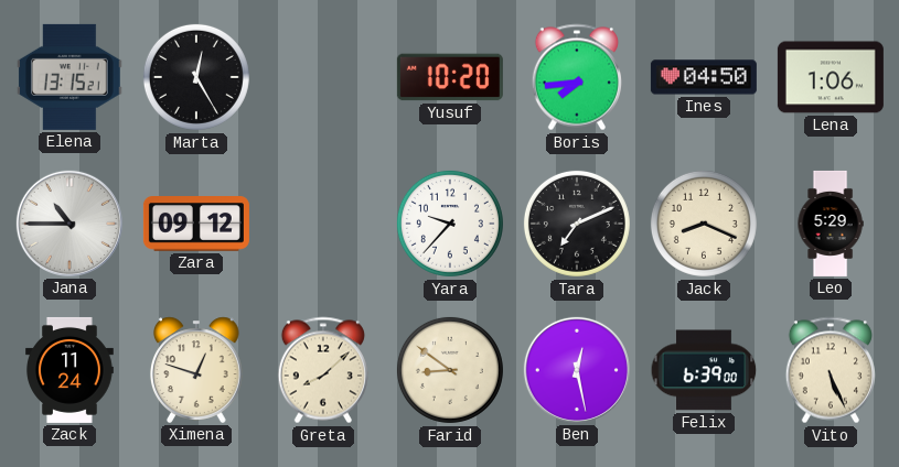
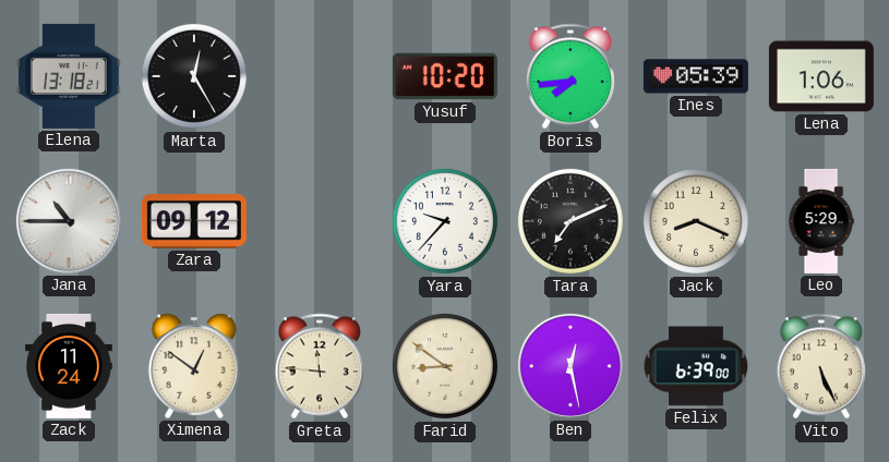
Elena: 13:15 -> 13:18 (70, 76)
Ines: 04:50 -> 05:39 (696, 76)
Ximena: 12:48 -> 12:51 (194, 366)
Greta: 8:08 -> 11:46 (320, 366)
